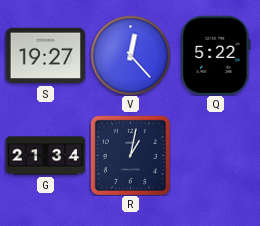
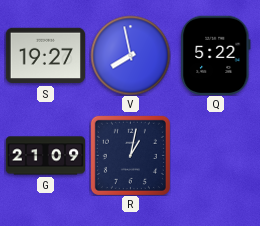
V: 12:23 -> 7:58 (130, 55)
G: 21:34 -> 21:09 (45, 156)
